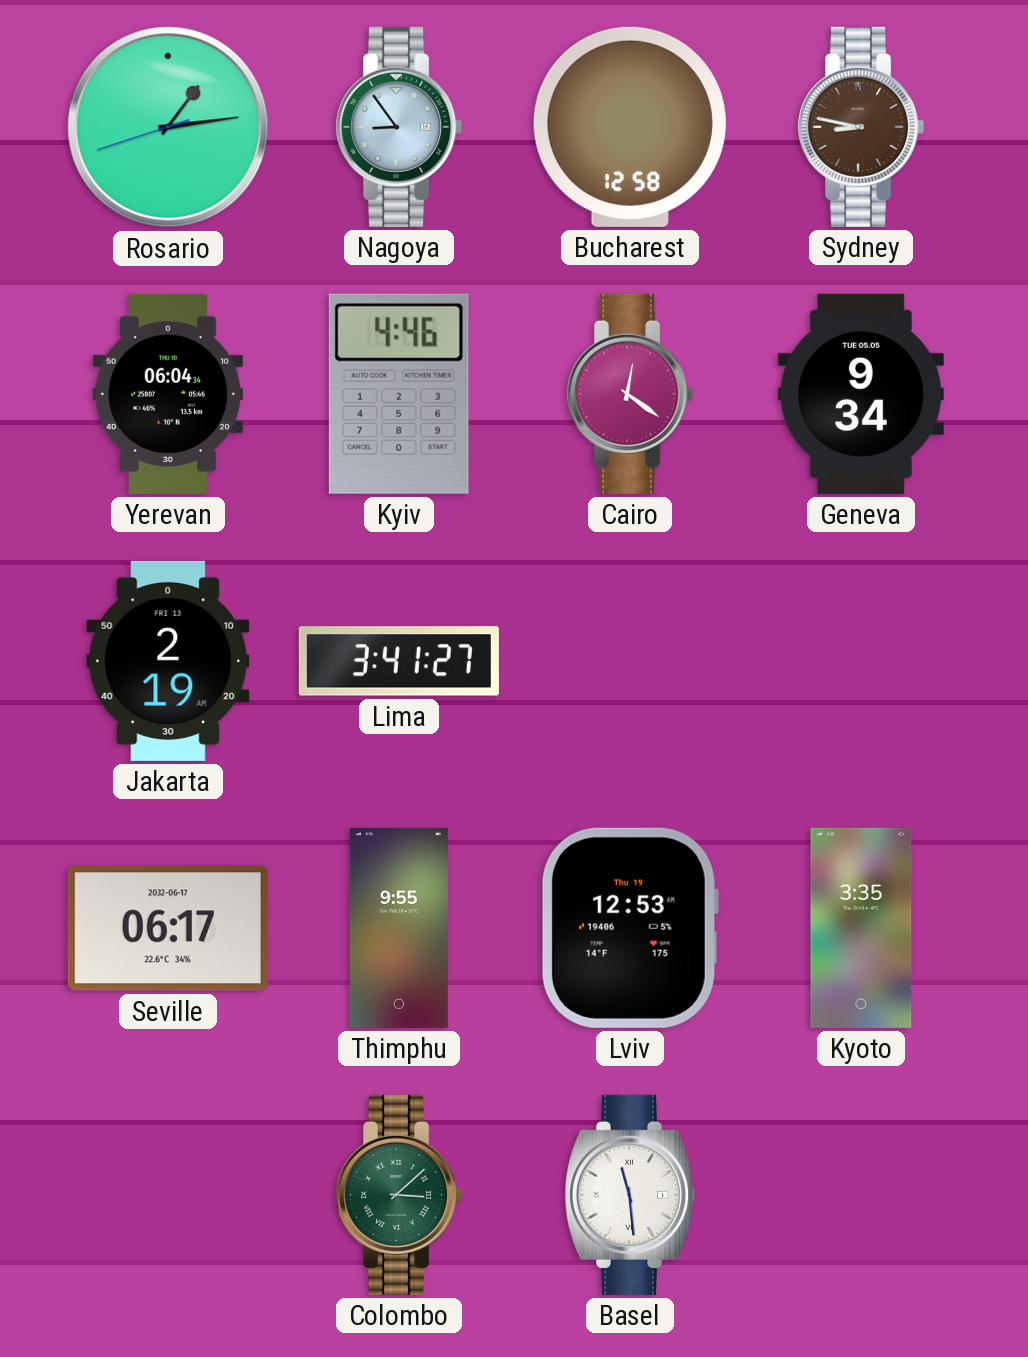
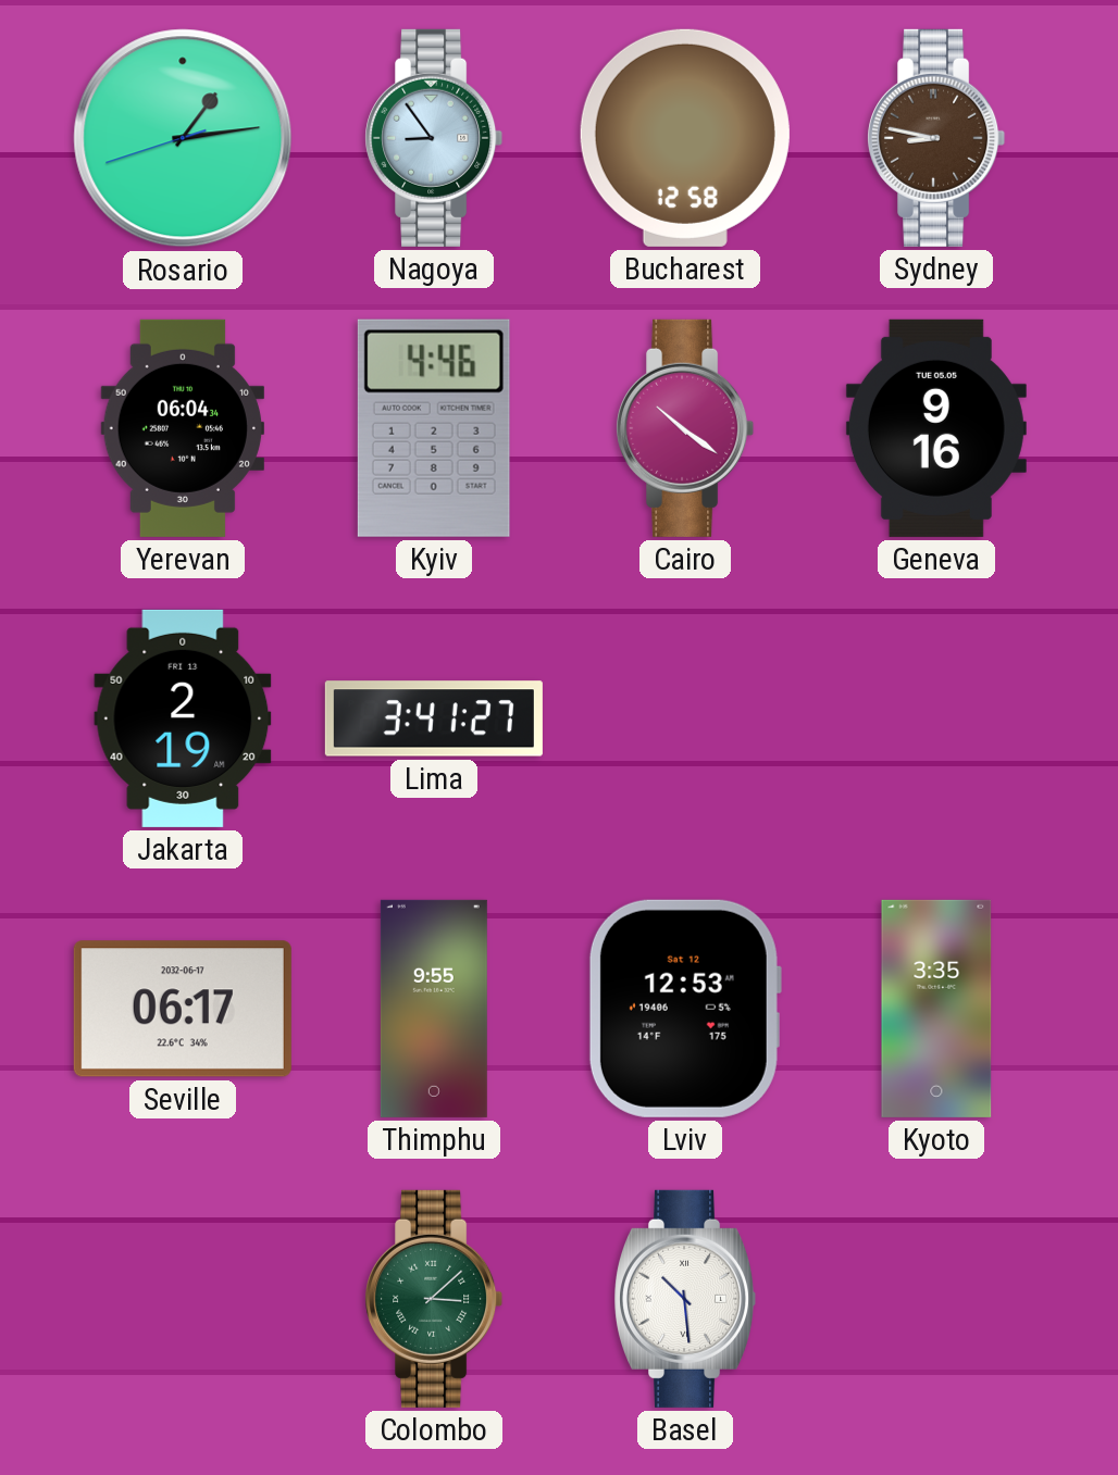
Cairo: 12:21 -> 10:21 (685, 428)
Geneva: 9:34 -> 9:16 (936, 428)
Lviv date: Thu 19 -> Sat 12 (684, 1009)
Basel: 11:29 -> 10:29 (686, 1299)
